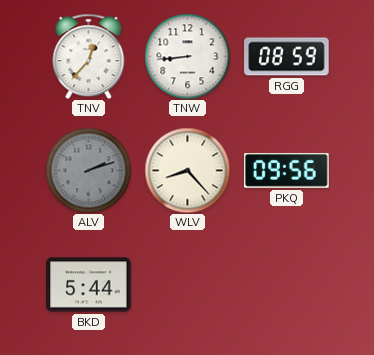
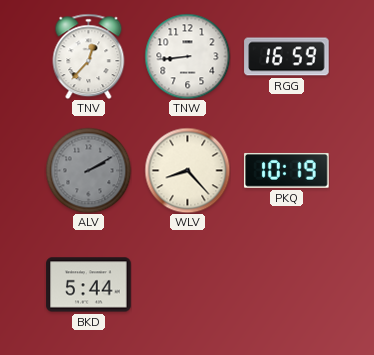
RGG: 08:59 -> 16:59 (287, 57)
ALV: 2:12 -> 2:10 (88, 170)
PKQ: 09:56 -> 10:19 (287, 171)
